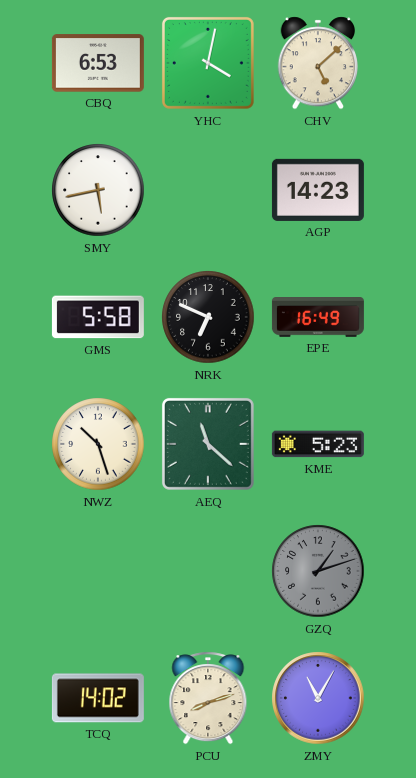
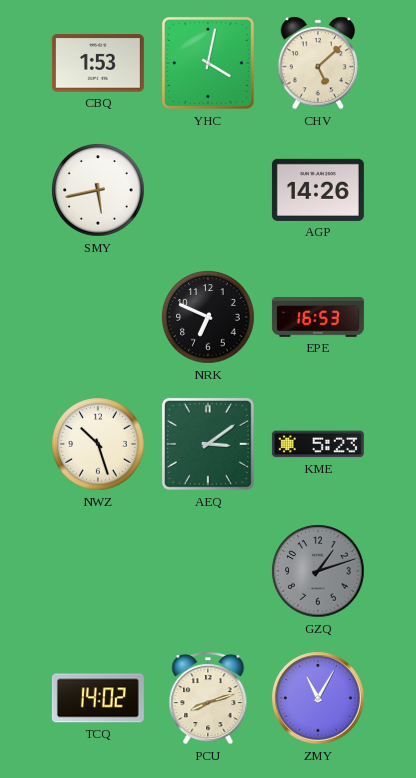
CBQ: 6:53 -> 1:53 (98, 63)
AGP: 14:23 -> 14:26 (318, 190)
GMS: 5:58 -> none (98, 317)
EPE: 16:49 -> 16:53 (318, 317)
AEQ: 11:22 -> 3:09 (208, 444)
